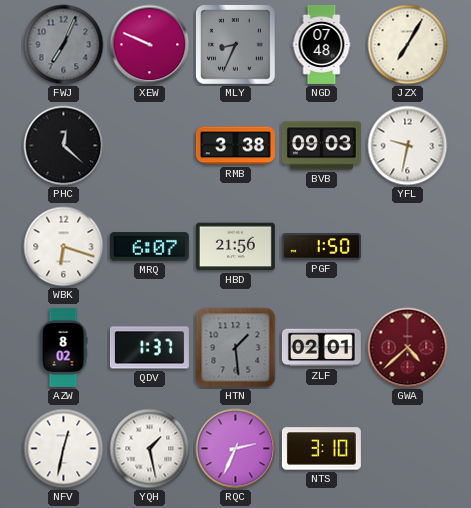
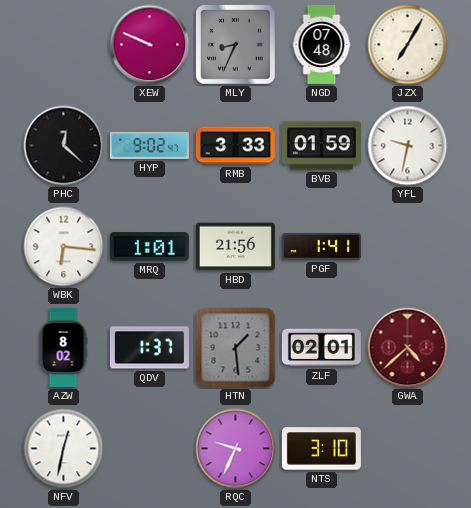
FWJ: 7:04 -> none (64, 45)
HYP: none -> 9:02 (149, 145)
RMB: 3:38 -> 3:33 (235, 146)
BVB: 09:03 -> 01:59 (321, 146)
WBK: 6:18 -> 6:16 (64, 247)
MRQ: 6:07 -> 1:01 (149, 247)
PGF: 1:50 -> 1:41 (321, 247)
YQH: 1:28 -> none (150, 449)
RQC: 2:34 -> 9:34 (236, 449)
